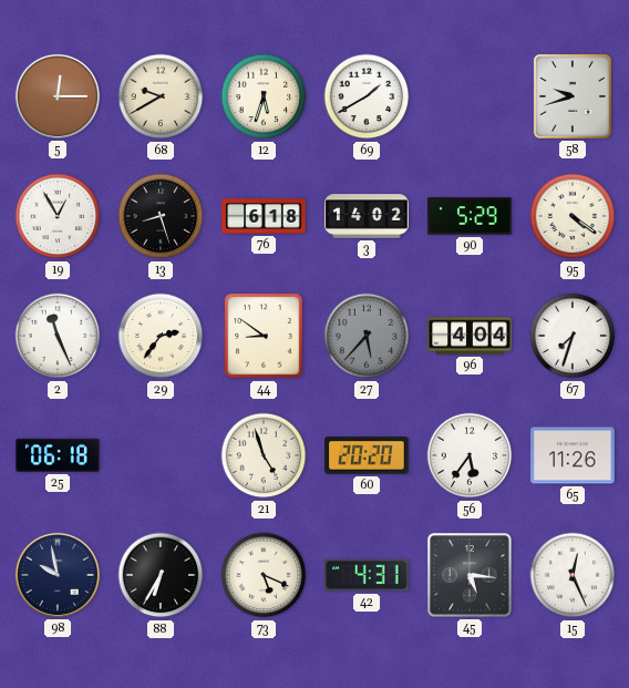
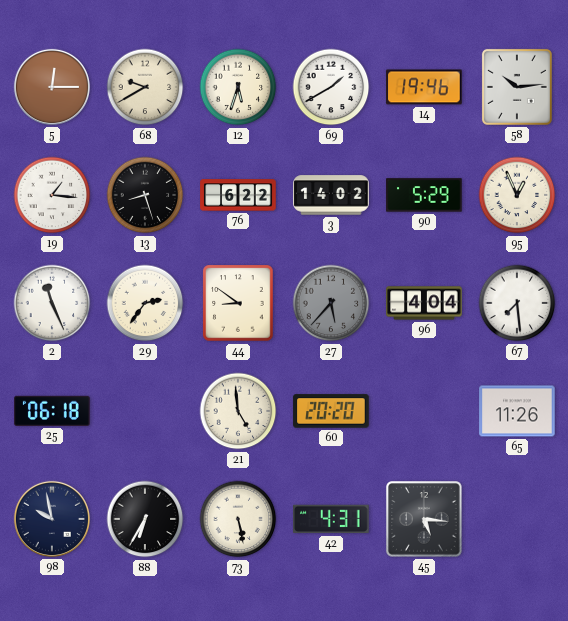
14: none -> 19:46 (424, 87)
58: 9:42 -> 10:14 (517, 87)
19: 12:55 -> 1:16 (52, 195)
76: 6:18 -> 6:22 (238, 195)
95: 4:21 -> 12:56 (517, 195)
67: 7:33 -> 7:29 (517, 303)
21: 4:57 -> 4:59 (238, 411)
56: 5:36 -> none (470, 455)
73: 5:19 -> 5:28 (238, 519)
15: 12:26 -> none (573, 575)
